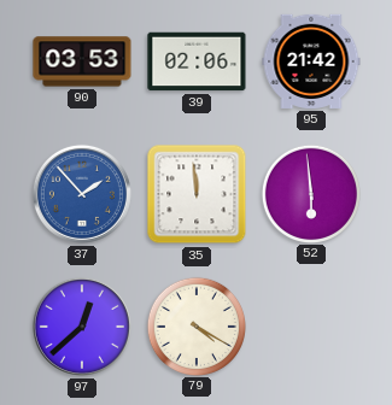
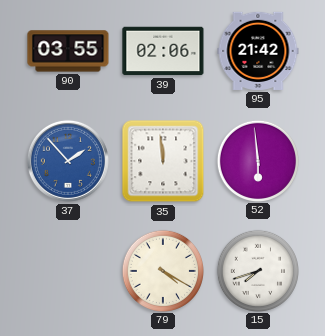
90: 03:53 -> 03:55 (68, 51)
97: 12:38 -> none (82, 327)
15: none -> 7:42 (257, 270)
